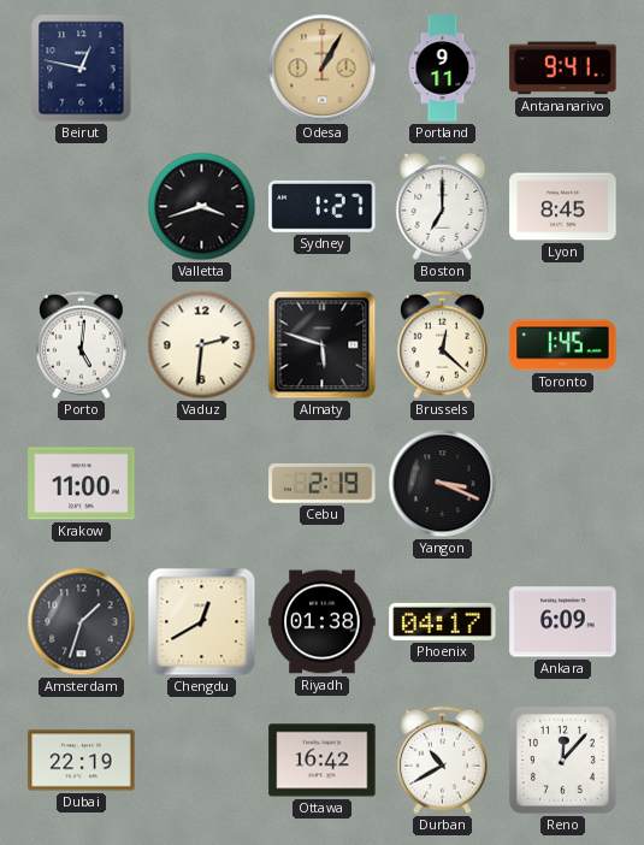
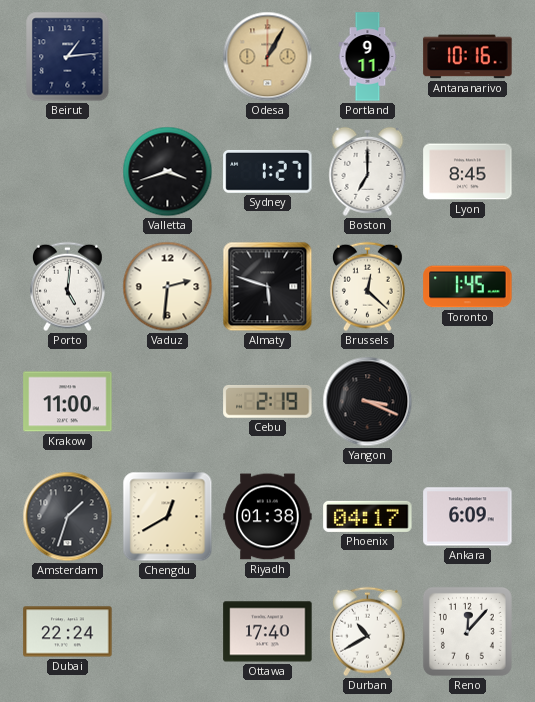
Beirut: 12:47 -> 1:14 (68, 57)
Antananarivo: 9:41 -> 10:16 (468, 57)
Dubai: 22:19 -> 22:24 (68, 632)
Ottawa: 16:42 -> 17:40 (268, 632)
